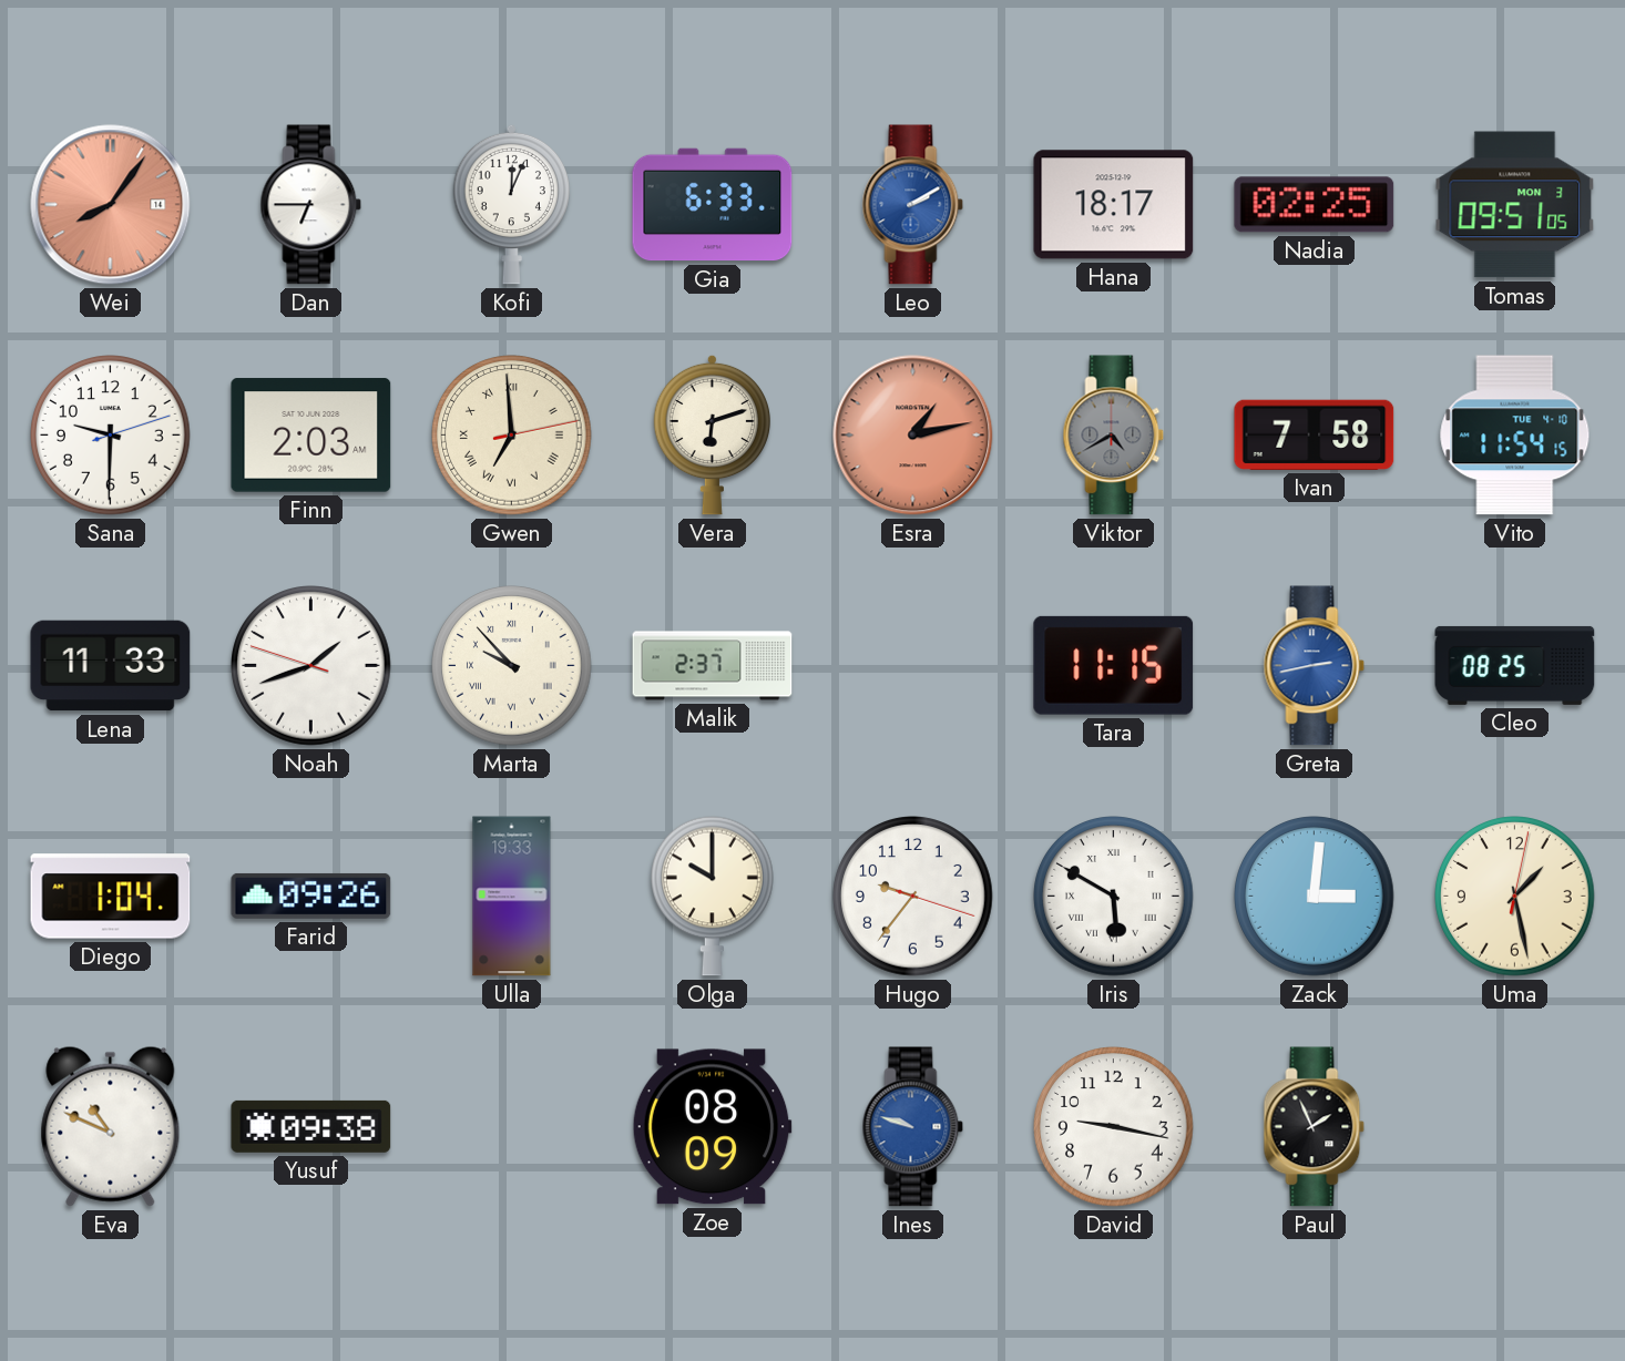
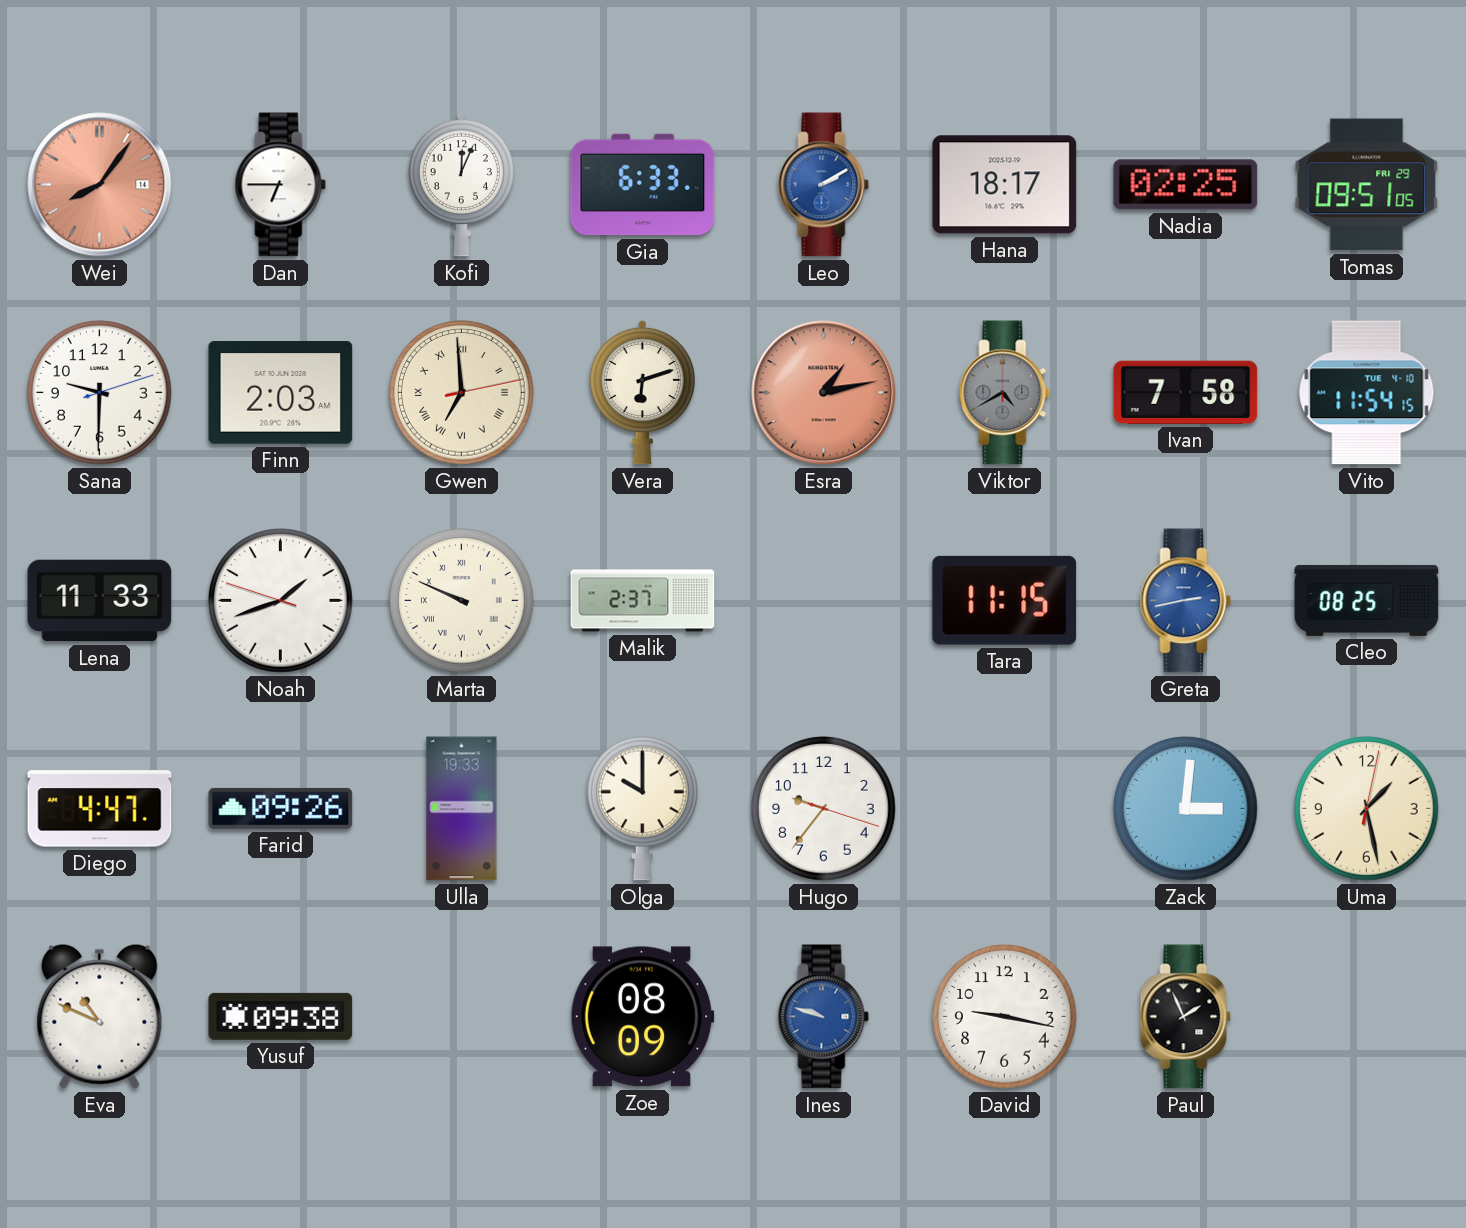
Tomas date: MON 3 -> FRI 29 (1367, 185)
Marta: 9:53 -> 9:49 (462, 601)
Diego: 1:04 -> 4:47 (100, 809)
Iris: 5:50 -> none (1114, 897)
